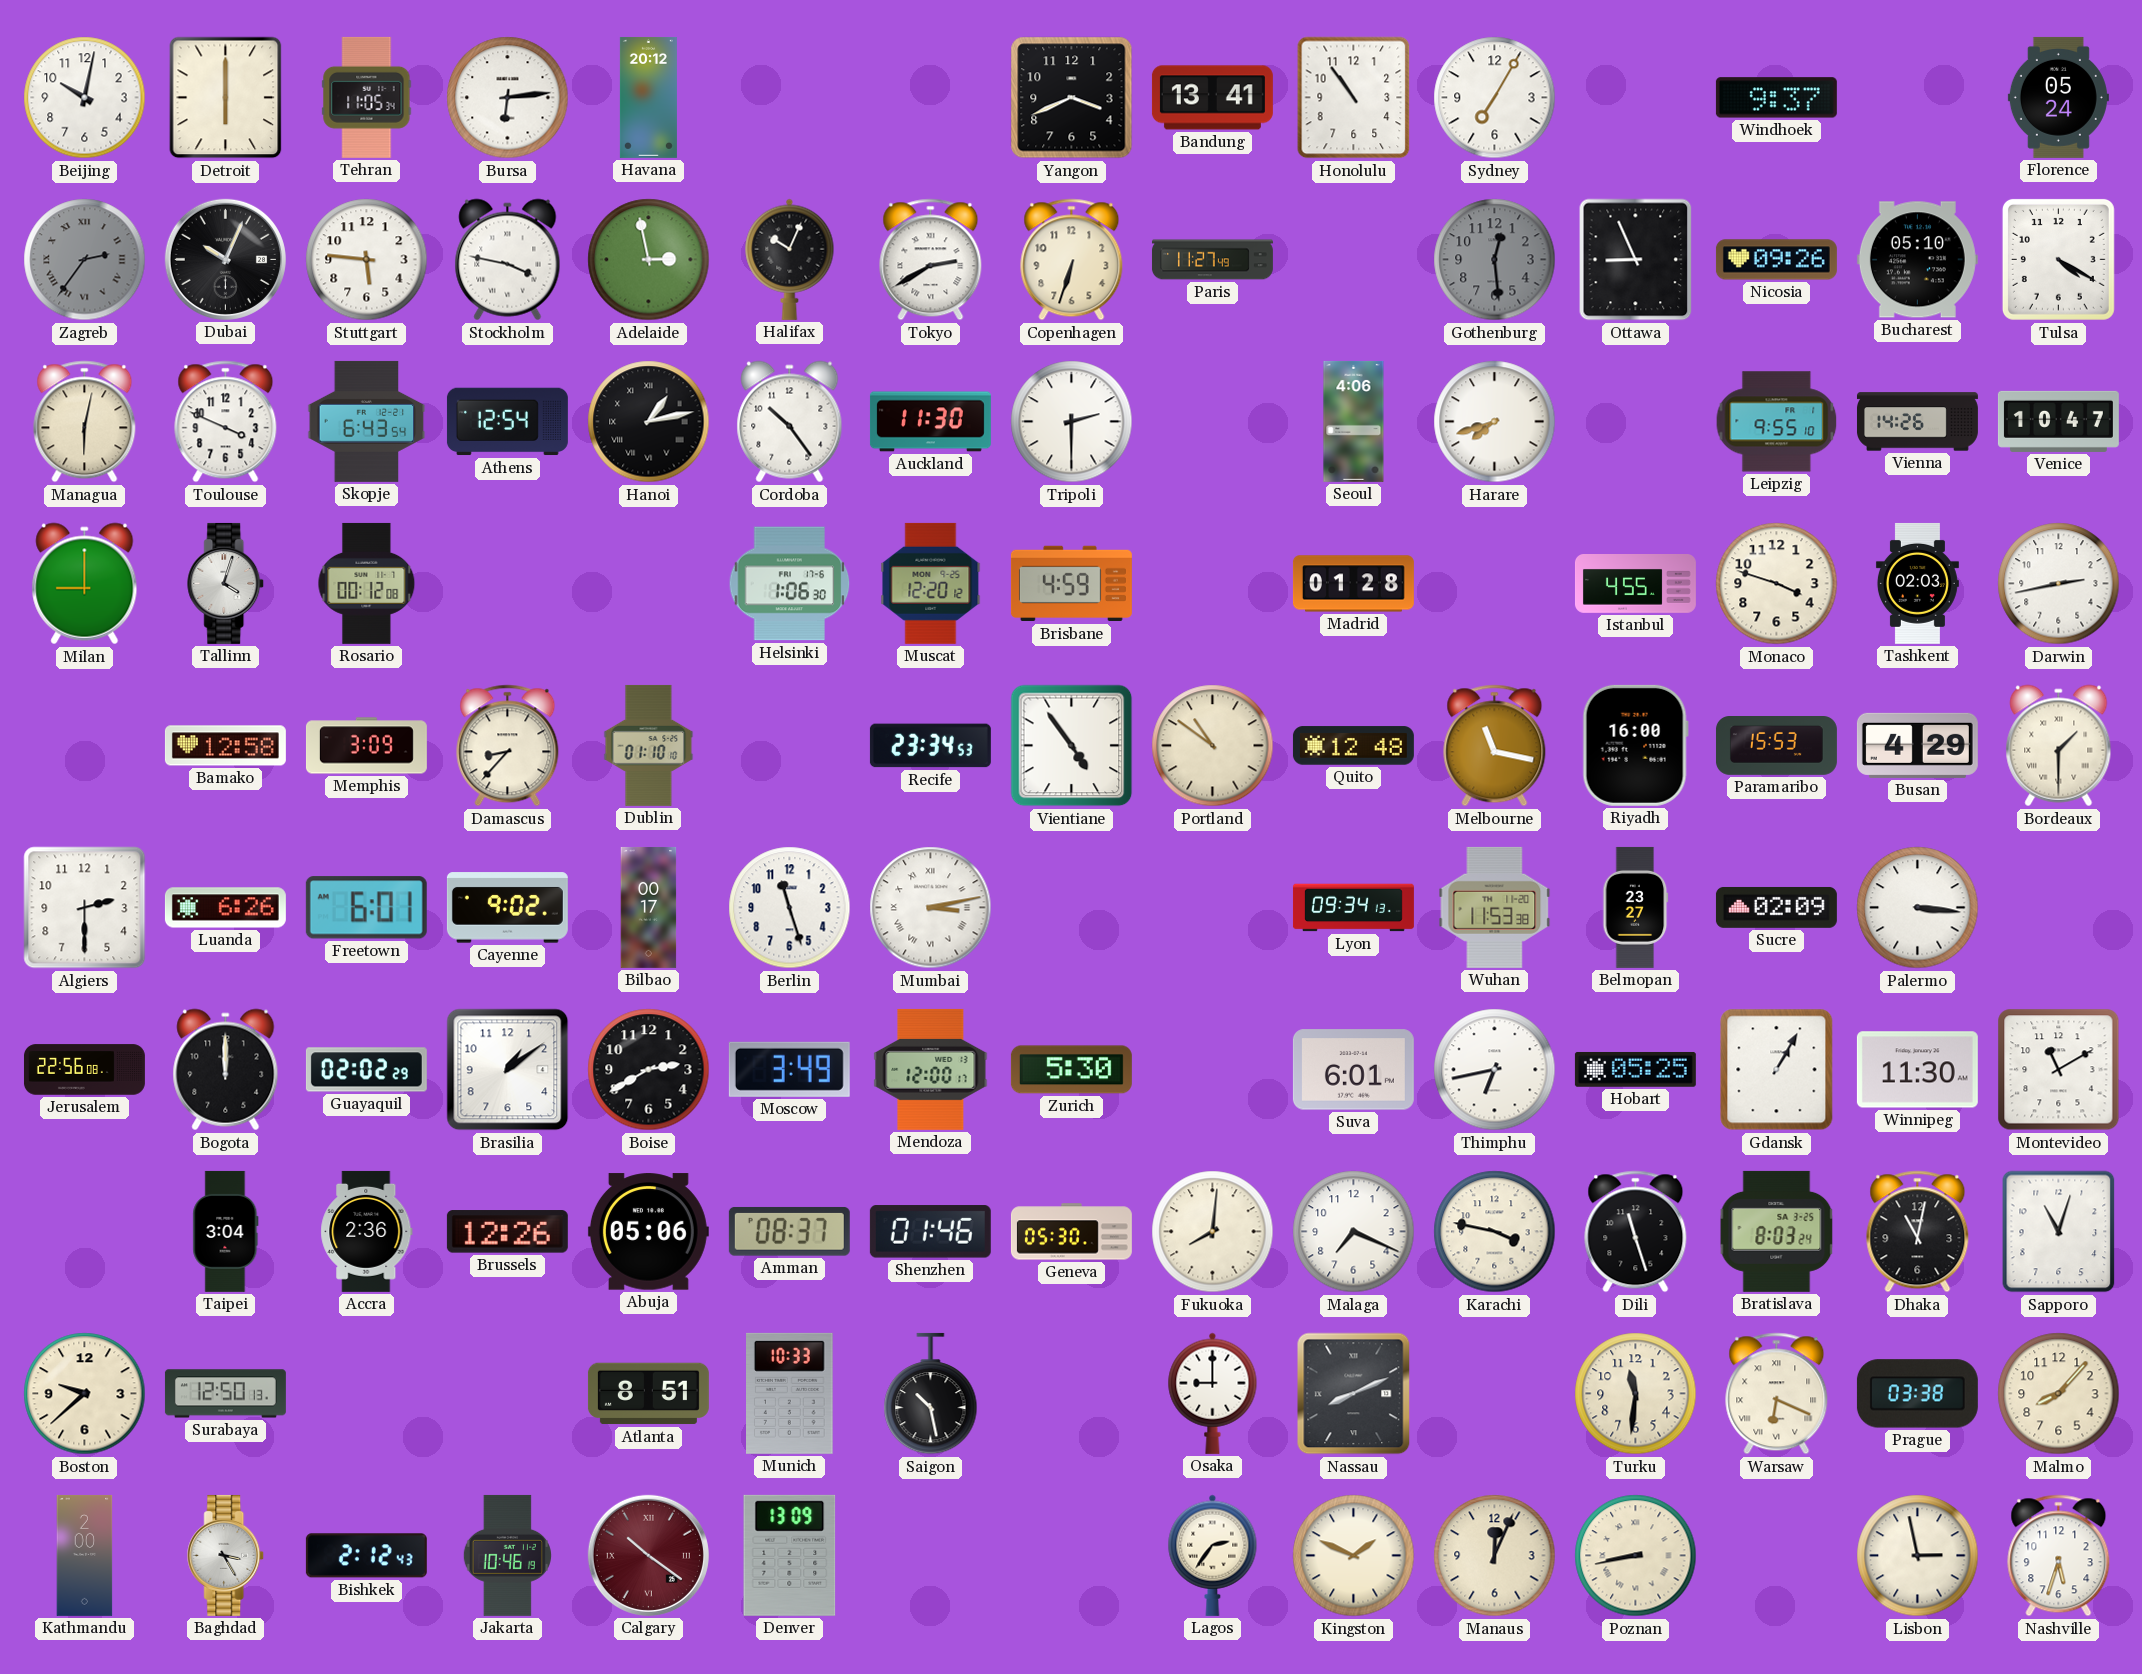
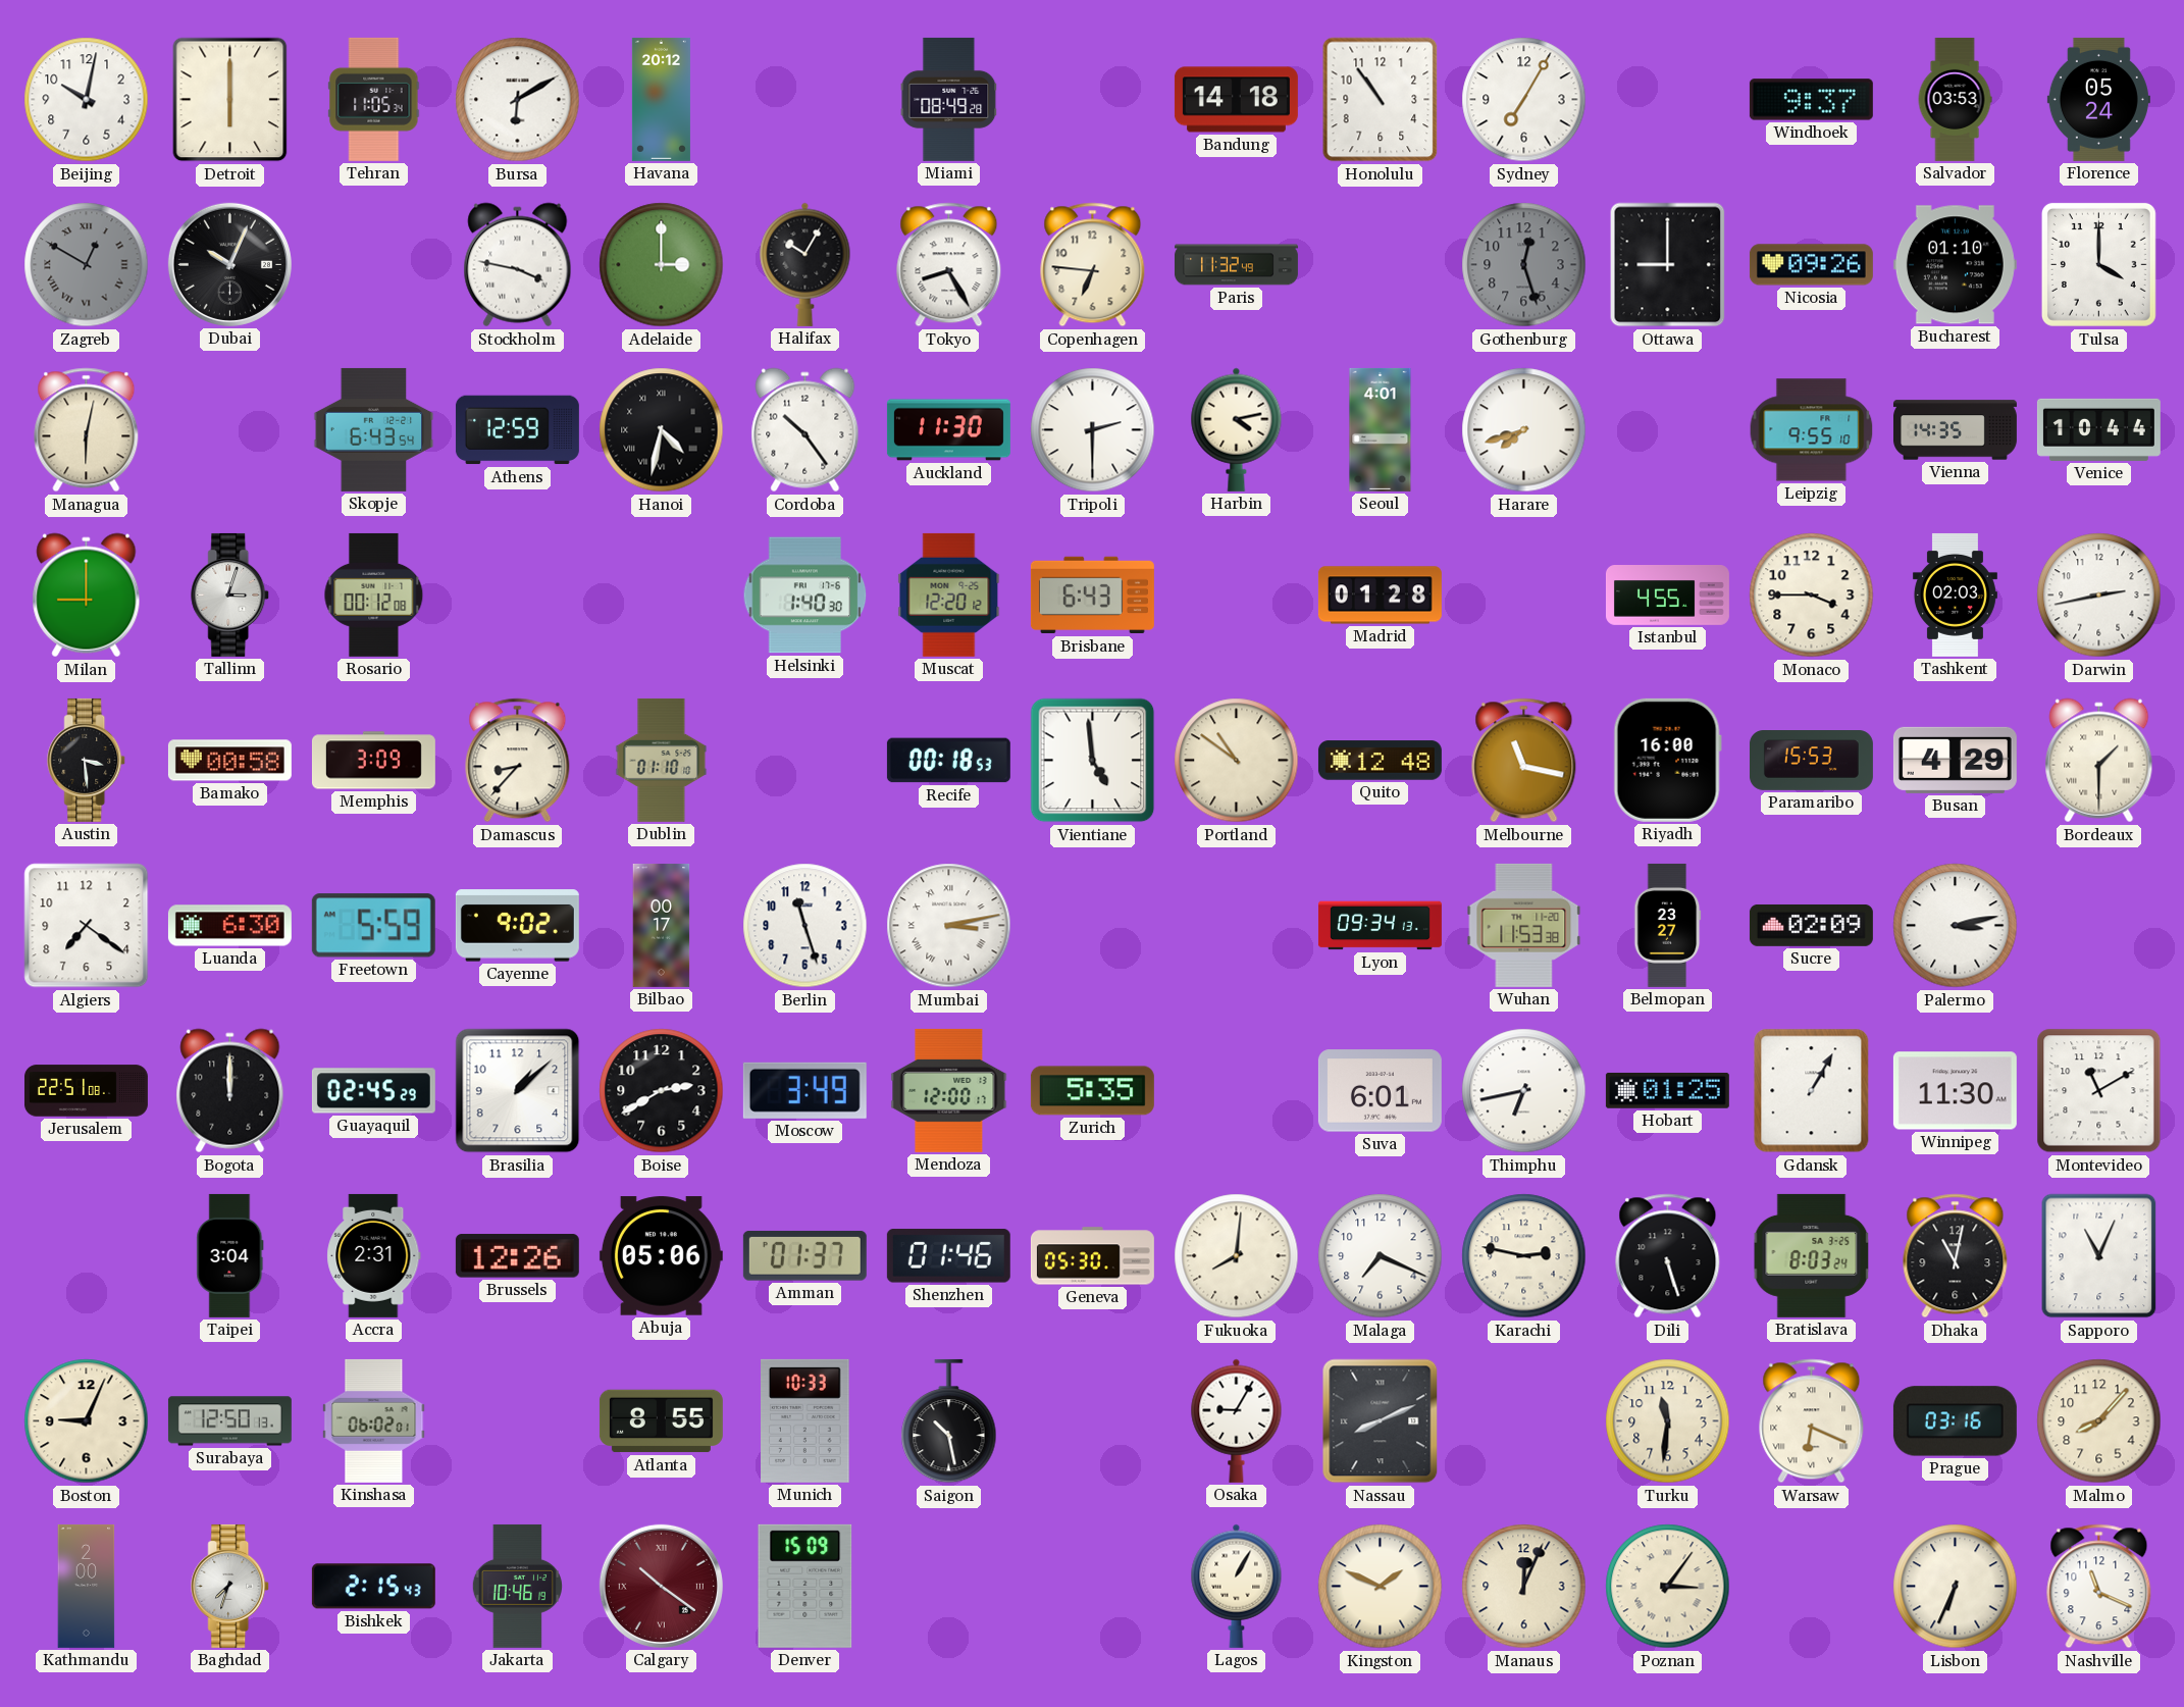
Bursa: 6:14 -> 6:10 (518, 100)
Miami: none -> 08:49 (949, 99)
Yangon: 3:41 -> none (1072, 98)
Bandung: 13:41 -> 14:18 (1236, 100)
Salvador: none -> 03:53 (1955, 99)
Zagreb: 2:36 -> 12:50 (87, 265)
Stuttgart: 5:46 -> none (367, 260)
Adelaide: 2:58 -> 3:00 (662, 265)
Halifax: 10:04 -> 10:05 (805, 264)
Tokyo: 2:40 -> 8:25 (949, 265)
Copenhagen: 6:33 -> 6:46 (1093, 265)
Paris: 11:27 -> 11:32 (1236, 265)
Gothenburg: 12:29 -> 12:27 (1524, 265)
Ottawa: 8:56 -> 9:00 (1668, 265)
Bucharest: 05:10 -> 01:10 (1955, 265)
Tulsa: 4:20 -> 4:00 (2098, 264)
Toulouse: 3:49 -> none (226, 422)
Athens: 12:54 -> 12:59 (517, 430)
Hanoi: 1:13 -> 4:32 (662, 430)
Harbin: none -> 4:13 (1237, 429)
Seoul: 4:06 -> 4:01 (1381, 429)
Vienna: 14:26 -> 14:35 (1955, 430)
Venice: 10:47 -> 10:44 (2098, 429)
Tallinn: 4:03 -> 3:03 (230, 594)
Helsinki: 1:06 -> 1:40 (805, 596)
Brisbane: 4:59 -> 6:43 (1092, 596)
Monaco: 3:48 -> 3:45 (1812, 596)
Austin: none -> 3:29 (87, 760)
Bamako: 12:58 -> 00:58 (229, 761)
Recife: 23:34 -> 00:18 (948, 761)
Vientiane: 4:54 -> 4:59 (1093, 761)
Algiers: 2:30 -> 7:21 (87, 926)
Luanda: 6:26 -> 6:30 (229, 926)
Freetown: 6:01 -> 5:59 (373, 926)
Palermo: 3:16 -> 3:13 (1956, 926)
Jerusalem: 22:56 -> 22:51 (86, 1091)
Guayaquil: 02:02 -> 02:45 (373, 1091)
Brasilia: 1:09 -> 1:08 (518, 1091)
Zurich: 5:30 -> 5:35 (1092, 1091)
Hobart: 05:25 -> 01:25 (1667, 1090)
Accra: 2:36 -> 2:31 (374, 1255)
Amman: 08:37 -> 01:37 (804, 1255)
Karachi: 3:47 -> 2:47 (1524, 1256)
Dili: 11:27 -> 5:27 (1668, 1256)
Sapporo: 11:03 -> 11:04 (2099, 1256)
Boston: 9:38 -> 9:04 (87, 1421)
Kinshasa: none -> 06:02 (374, 1420)
Atlanta: 8:51 -> 8:55 (661, 1421)
Osaka: 9:00 -> 9:05 (1237, 1420)
Prague: 03:38 -> 03:16 (1955, 1421)
Baghdad: 3:25 -> 7:33 (230, 1586)
Bishkek: 2:12 -> 2:15 (373, 1587)
Denver: 13:09 -> 15:09 (805, 1586)
Lagos: 2:36 -> 1:05 (1237, 1586)
Poznan: 8:43 -> 3:06 (1668, 1587)
Lisbon: 2:58 -> 6:34 (1956, 1587)
Nashville: 5:33 -> 11:19 (2099, 1587)
